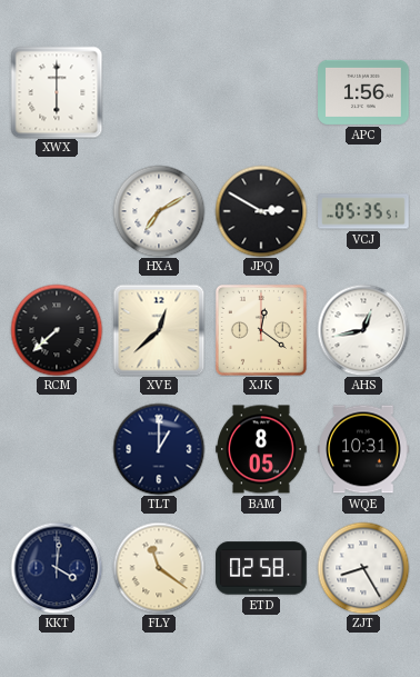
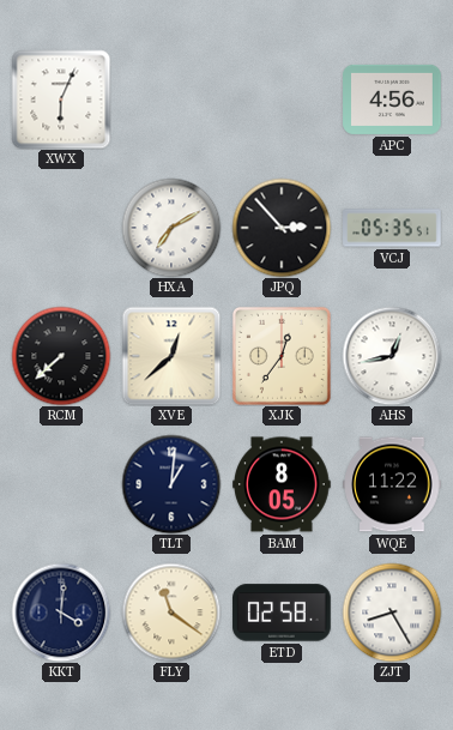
XWX: 6:00 -> 6:04 (61, 99)
APC: 1:56 -> 4:56 (392, 99)
JPQ: 2:50 -> 2:53 (282, 228)
XJK: 12:21 -> 12:36 (282, 356)
TLT: 1:00 -> 1:01 (171, 484)
WQE: 10:31 -> 11:22 (392, 484)
